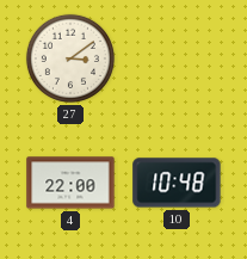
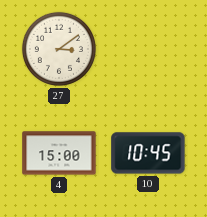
4: 22:00 -> 15:00 (59, 153)
10: 10:48 -> 10:45 (148, 153)
